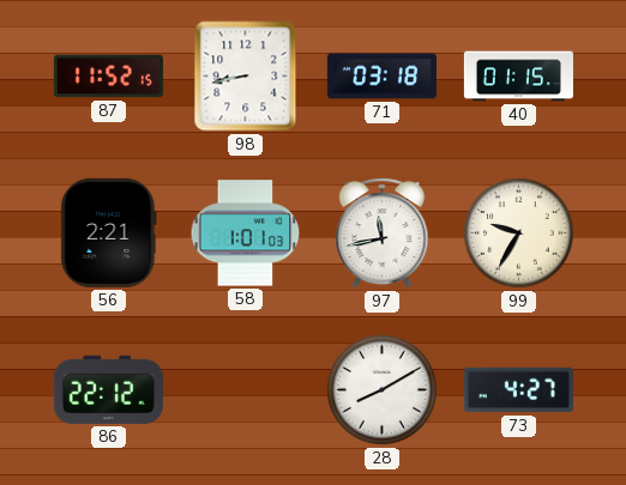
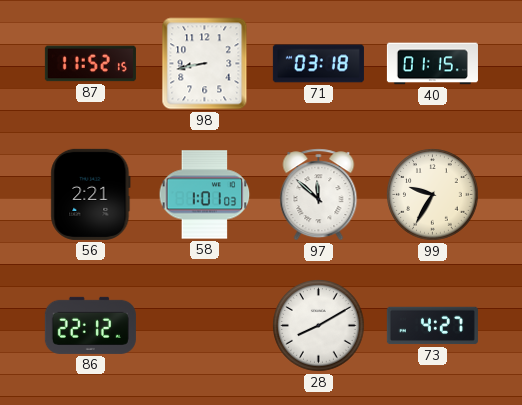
97: 11:43 -> 11:52 (319, 195)
